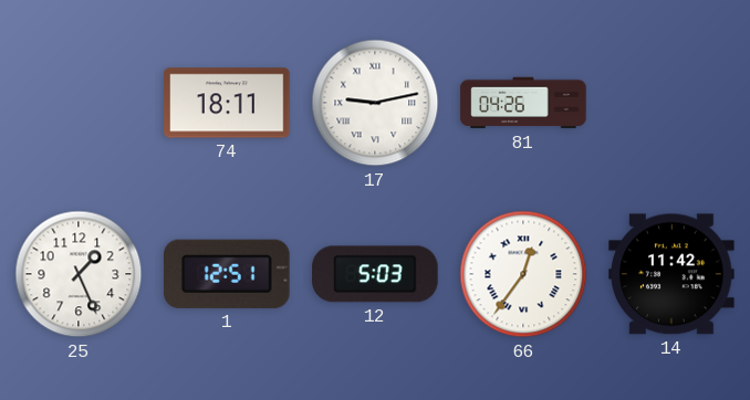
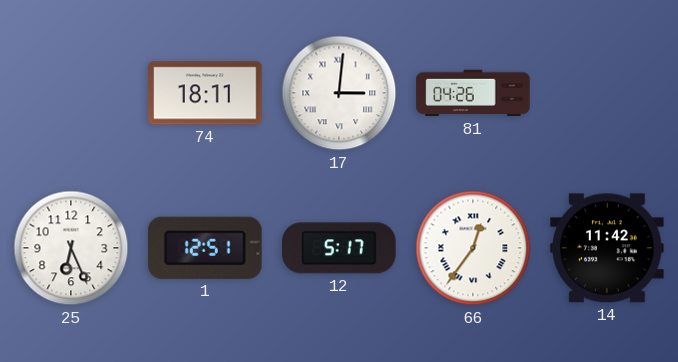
17: 9:13 -> 3:01 (339, 93)
25: 1:26 -> 6:26 (71, 248)
12: 5:03 -> 5:17 (339, 248)
